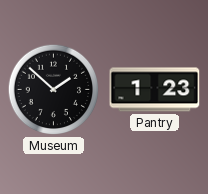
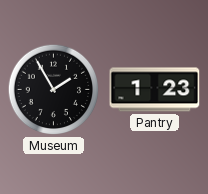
Museum: 1:52 -> 1:55 (54, 90)
